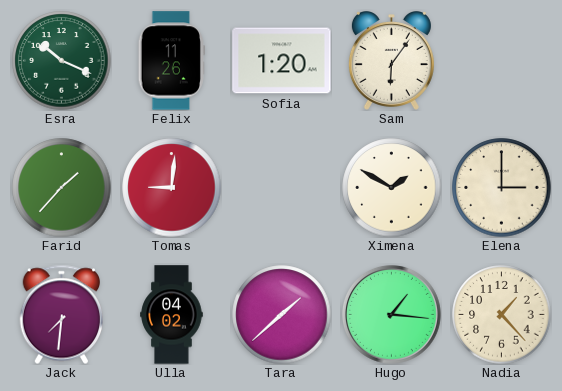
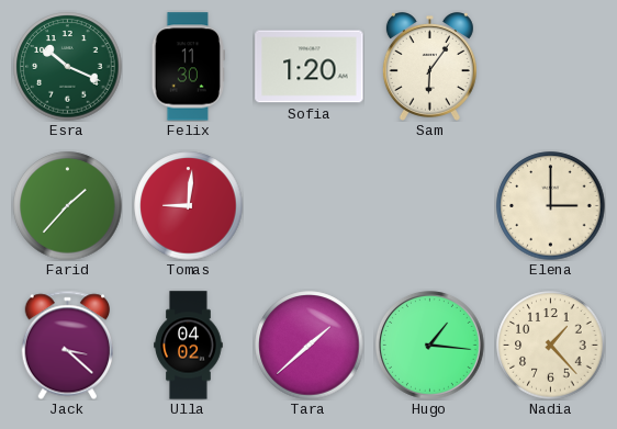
Felix: 11:26 -> 11:30 (188, 67)
Ximena: 1:50 -> none (392, 188)
Jack: 7:31 -> 3:22 (67, 345)
